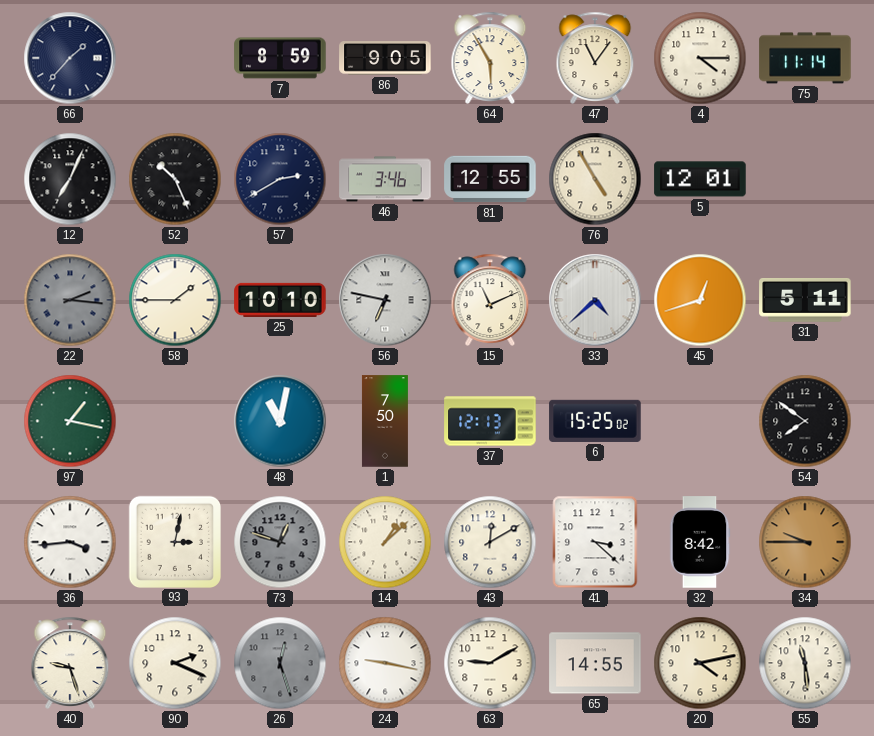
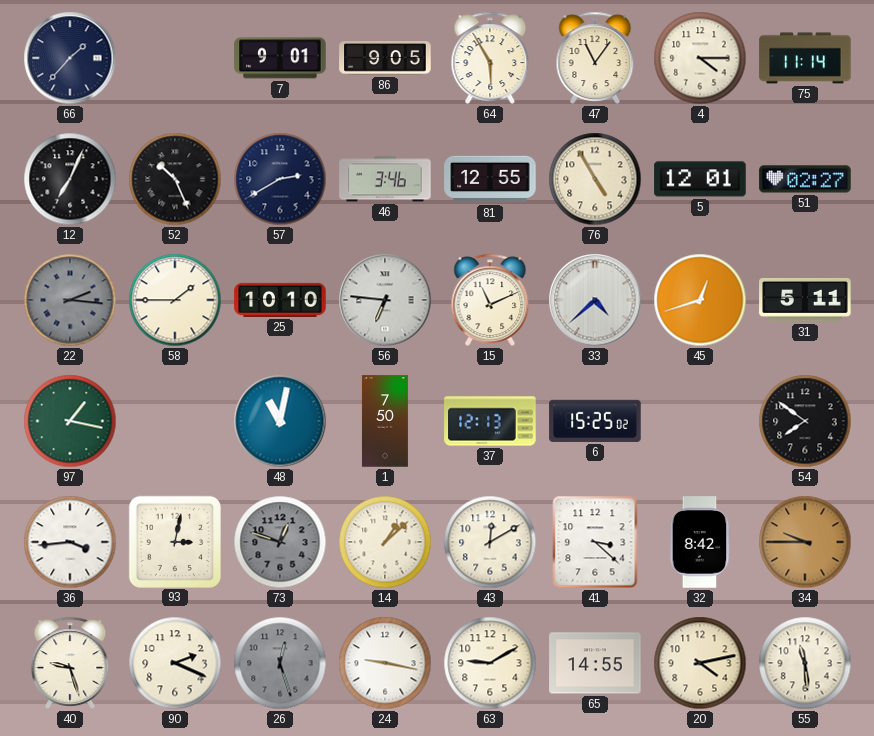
7: 8:59 -> 9:01 (280, 58)
51: none -> 02:27 (805, 179)
56: 6:47 -> 6:46 (385, 300)
